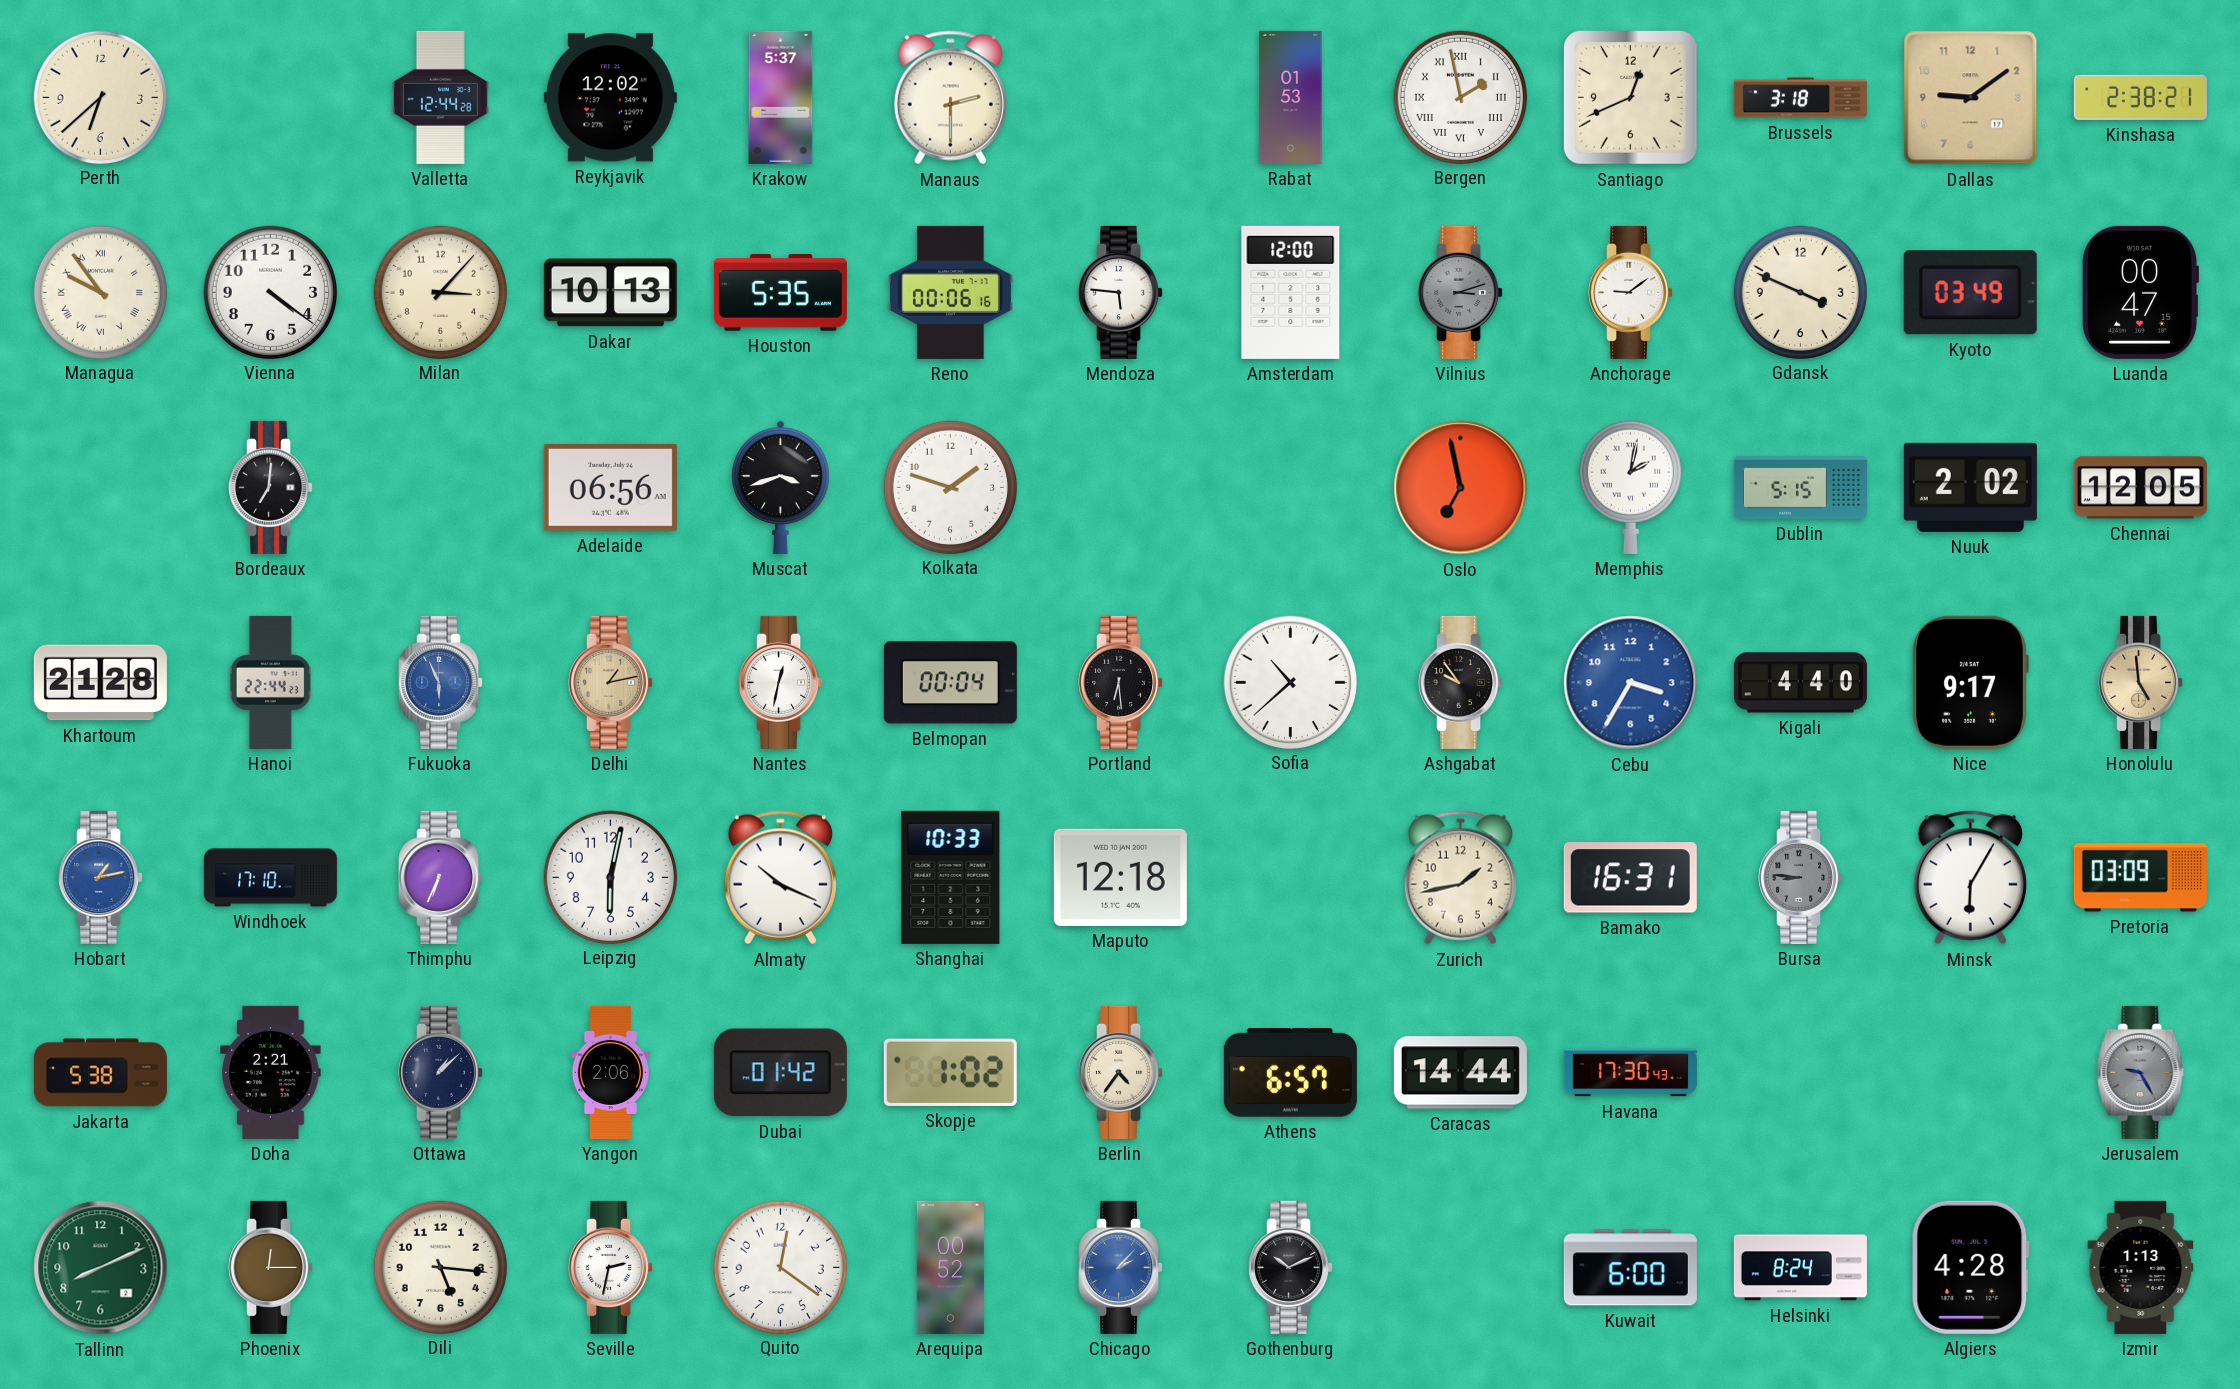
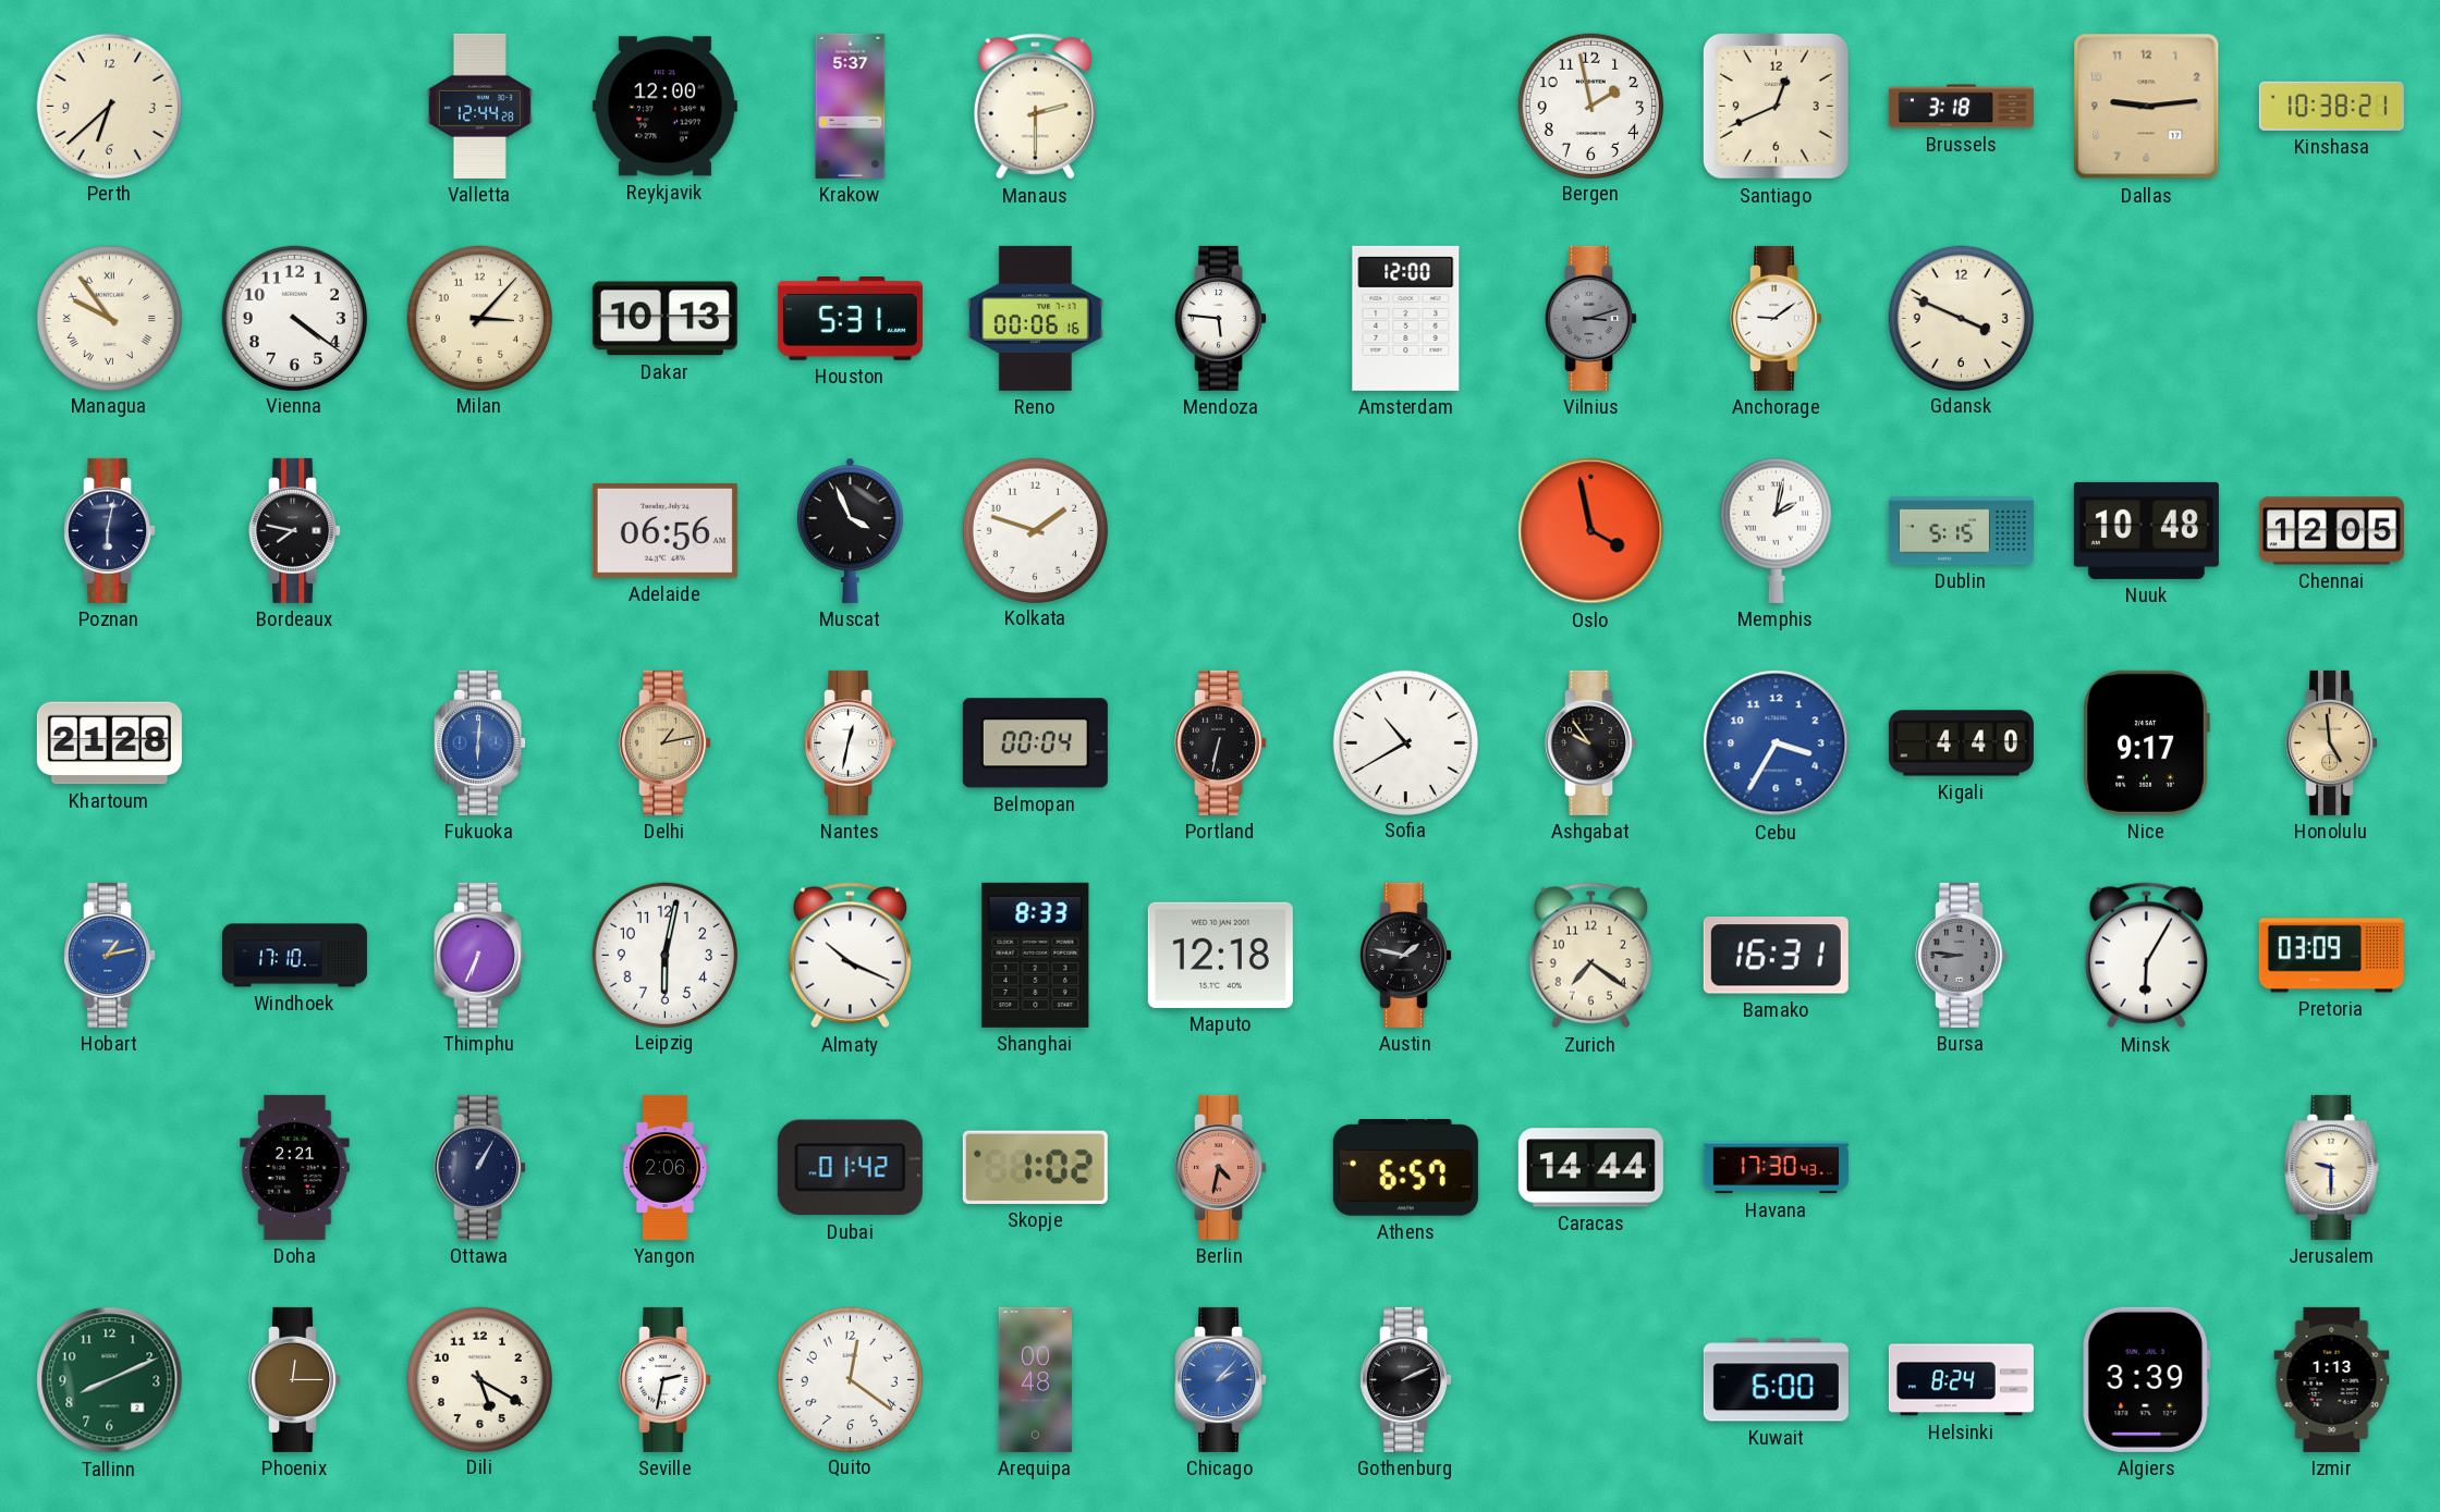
Reykjavik: 12:02 -> 12:00 (664, 107)
Rabat: 01:53 -> none (1291, 97)
Bergen numerals: Roman -> Arabic (1590, 106)
Dallas: 9:09 -> 9:14 (2147, 107)
Kinshasa: 2:38 -> 10:38 (2331, 106)
Houston: 5:35 -> 5:31 (850, 319)
Kyoto: 03:49 -> none (1970, 293)
Luanda: 00:47 -> none (2140, 292)
Poznan: none -> 6:02 (110, 530)
Bordeaux: 7:01 -> 7:47 (295, 530)
Muscat: 3:42 -> 3:56 (851, 530)
Oslo: 6:58 -> 3:58 (1591, 531)
Nuuk: 2:02 -> 10:48 (2146, 530)
Hanoi: 22:44 -> none (270, 682)
Fukuoka: 5:56 -> 6:01 (480, 742)
Portland: 6:29 -> 6:32 (1221, 742)
Sofia: 10:38 -> 10:40 (1405, 742)
Shanghai: 10:33 -> 8:33 (1036, 955)
Austin: none -> 1:47 (1406, 955)
Zurich: 1:43 -> 7:21 (1590, 956)
Jakarta: 5:38 -> none (100, 1073)
Ottawa: 1:08 -> 1:05 (480, 1167)
Berlin: 4:36 -> 4:32 (1221, 1167)
Berlin dial: cream -> salmon (1221, 1167)
Jerusalem: 9:25 -> 9:30 (2332, 1167)
Jerusalem dial: grey -> cream (2332, 1167)
Dili: 5:16 -> 5:20 (479, 1379)
Arequipa: 00:52 -> 00:48 (1035, 1379)
Gothenburg: 10:11 -> 2:11 (1406, 1379)
Algiers: 4:28 -> 3:39 (2147, 1379)
